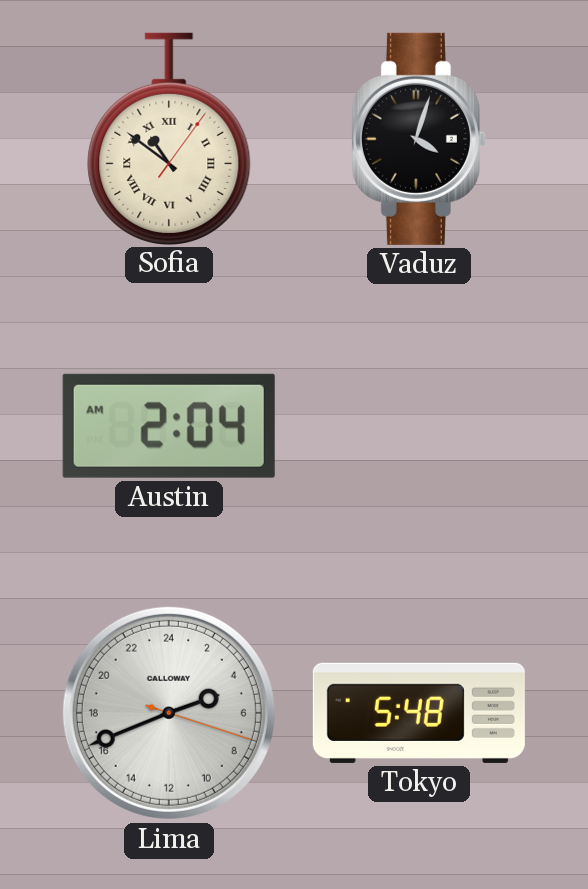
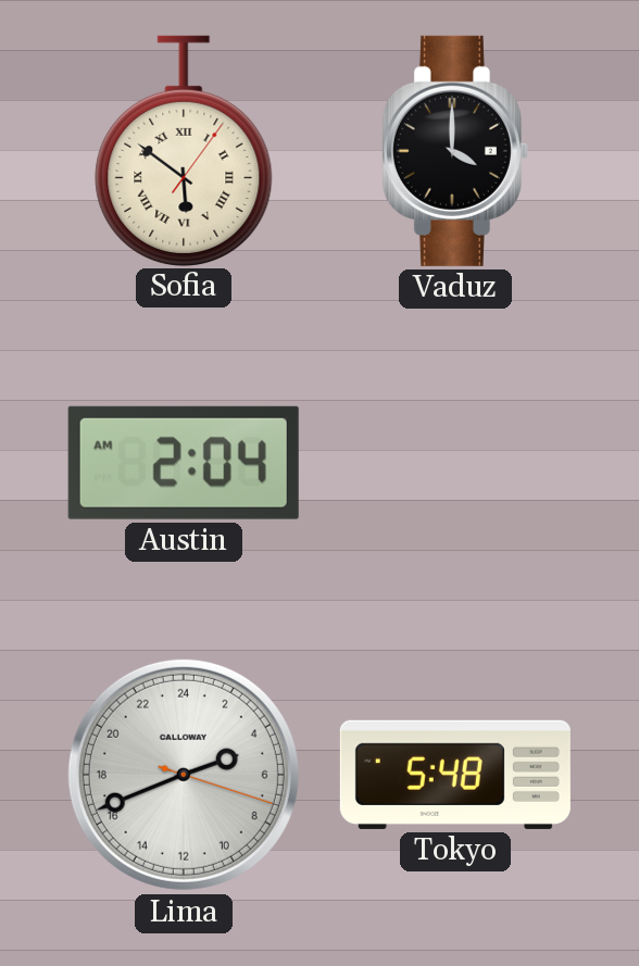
Sofia: 10:51 -> 5:51 (184, 150)
Vaduz: 4:03 -> 4:00 (455, 151)
